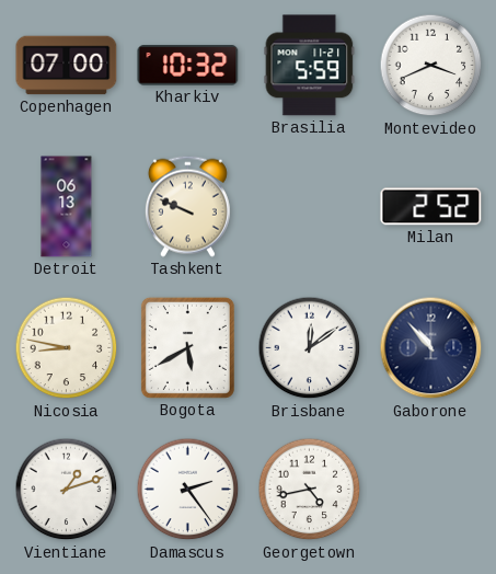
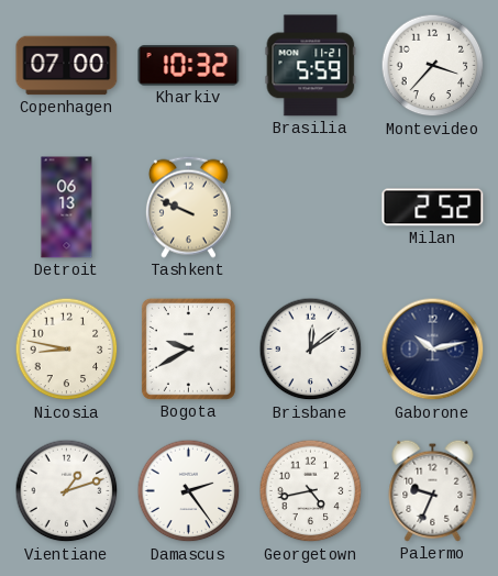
Montevideo: 3:41 -> 3:37 (433, 66)
Bogota: 5:40 -> 9:40 (188, 348)
Gaborone: 10:53 -> 10:13 (433, 350)
Palermo: none -> 9:34 (433, 490)
